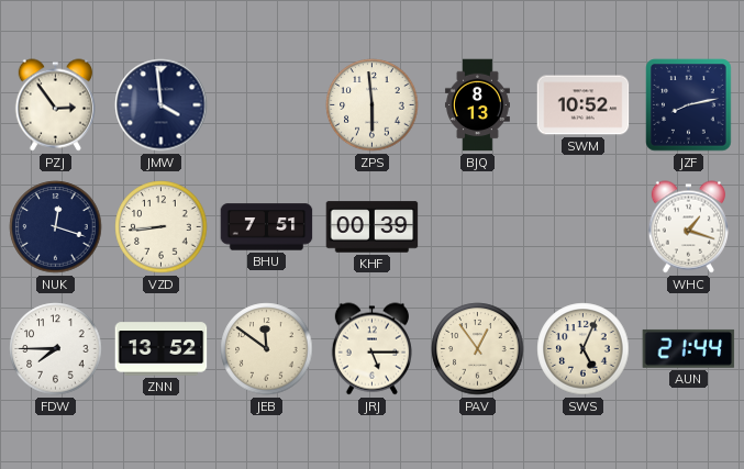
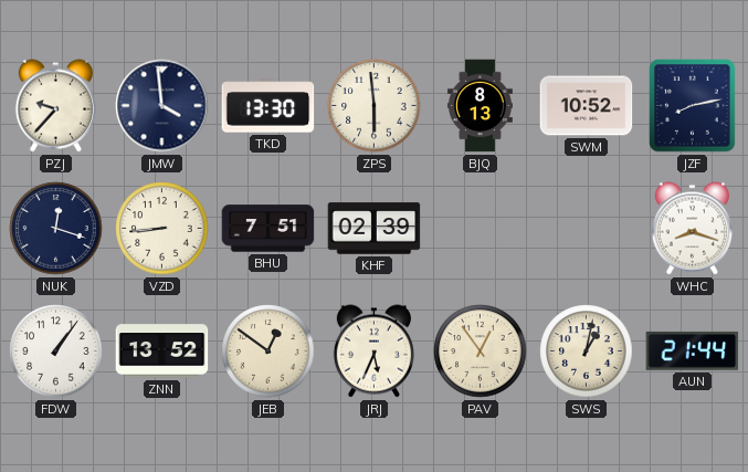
PZJ: 2:54 -> 9:37 (55, 106)
TKD: none -> 13:30 (268, 106)
KHF: 00:39 -> 02:39 (375, 229)
WHC: 1:18 -> 8:18 (692, 229)
FDW: 7:45 -> 1:06 (56, 352)
JEB: 11:51 -> 12:51 (268, 352)
JRJ: 5:15 -> 5:34 (373, 352)
SWS: 5:04 -> 1:02 (587, 352)
